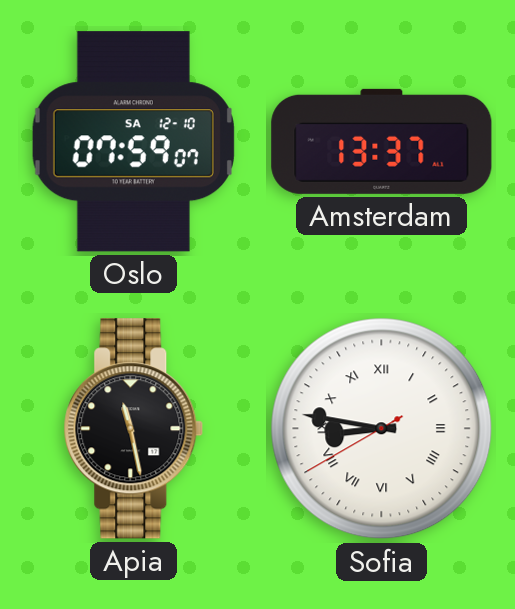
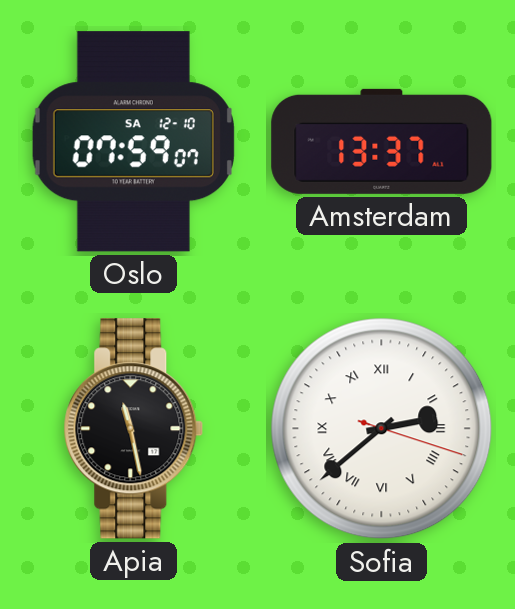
Sofia: 8:46 -> 2:38 (382, 429)
